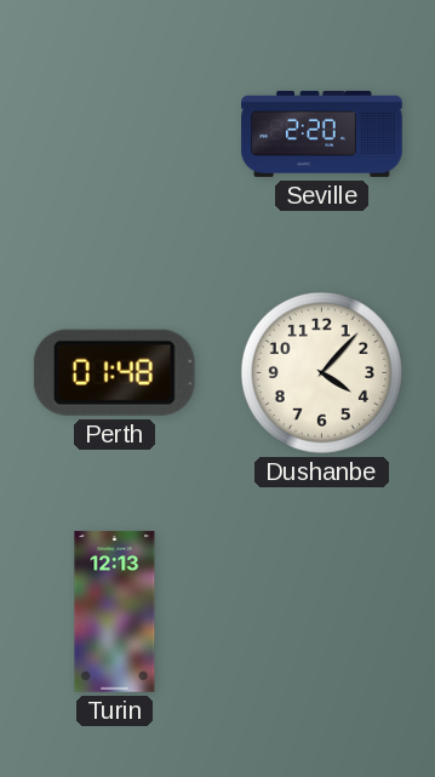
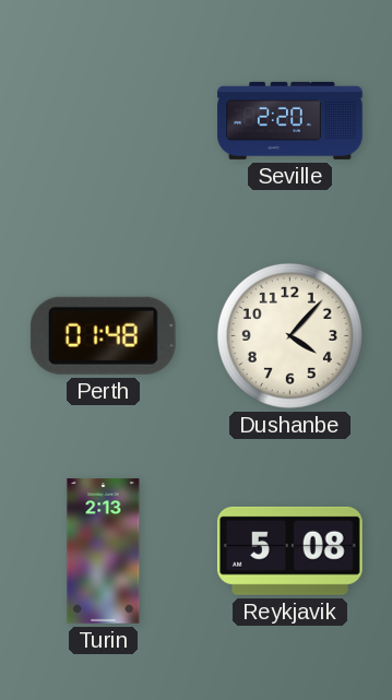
Turin: 12:13 -> 2:13 (104, 551)
Reykjavik: none -> 5:08 (289, 550)
